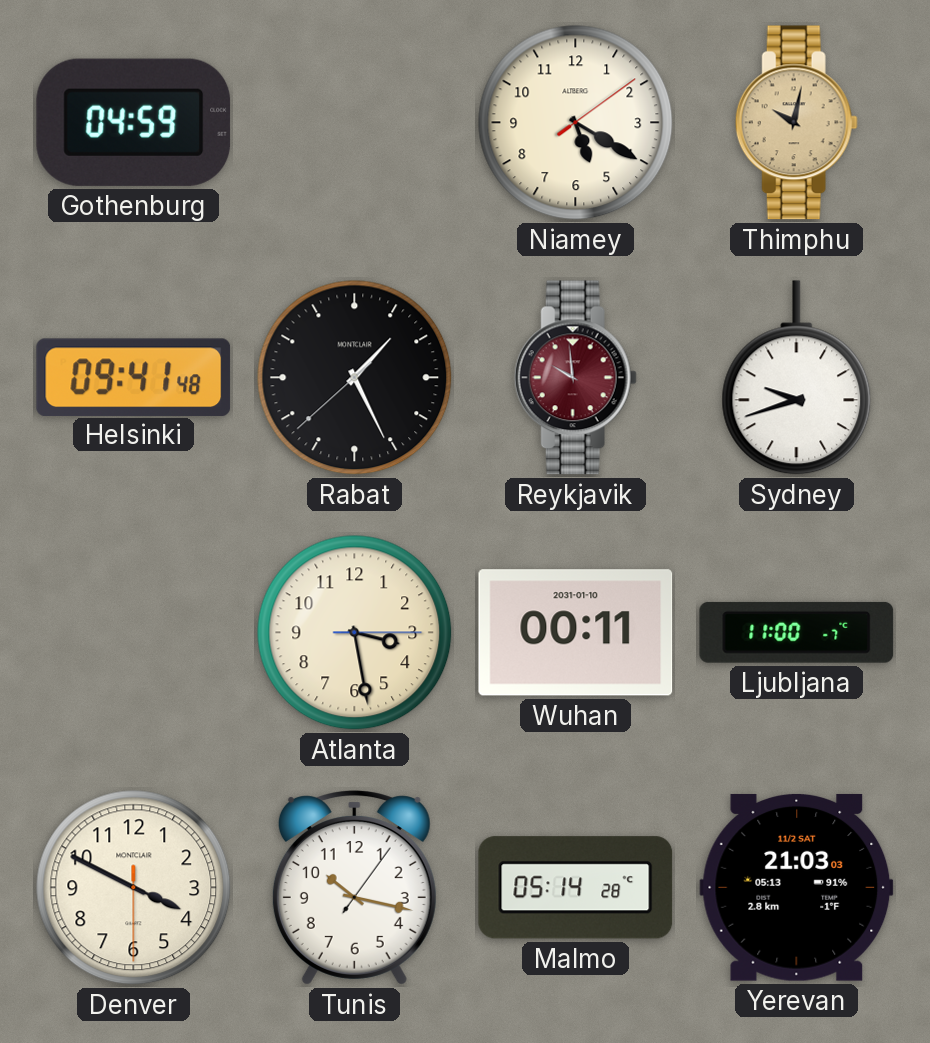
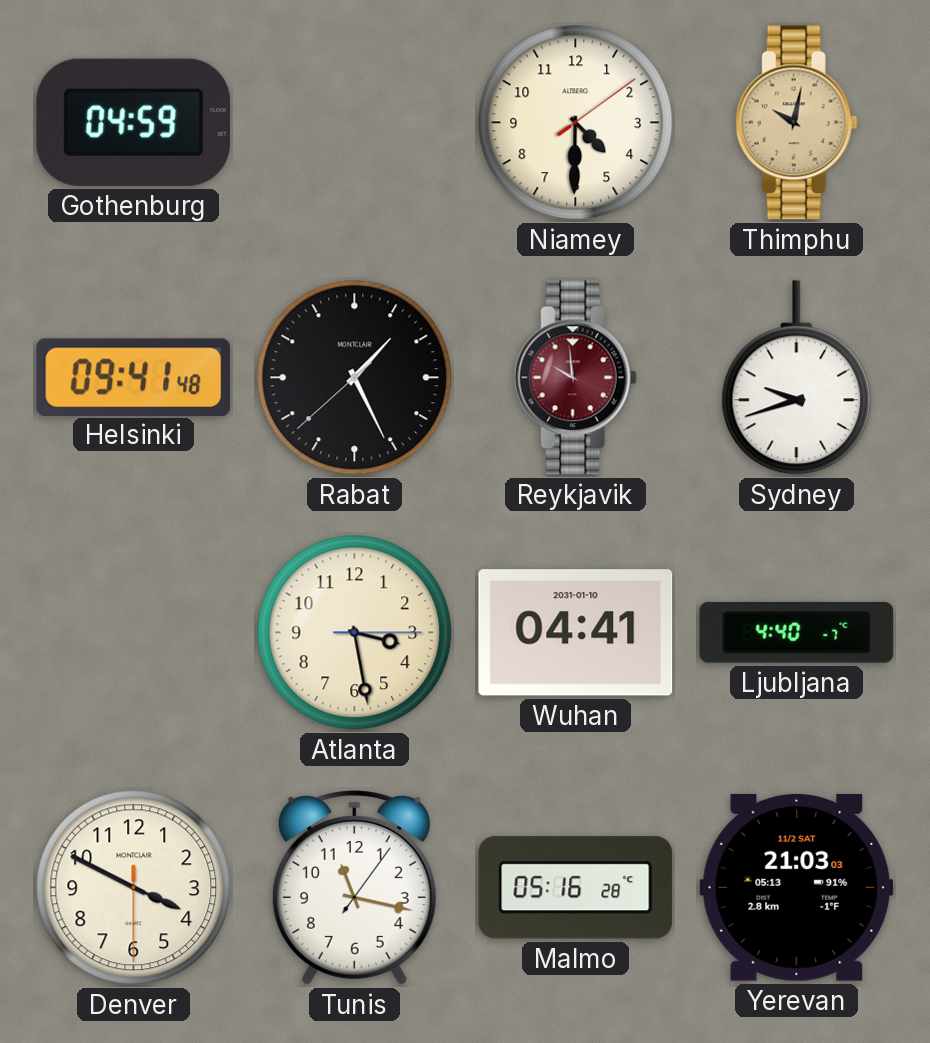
Niamey: 5:20 -> 4:30 (576, 123)
Wuhan: 00:11 -> 04:41 (576, 633)
Ljubljana: 11:00 -> 4:40 (797, 632)
Tunis: 10:17 -> 11:17 (354, 888)
Malmo: 05:14 -> 05:16 (576, 888)
